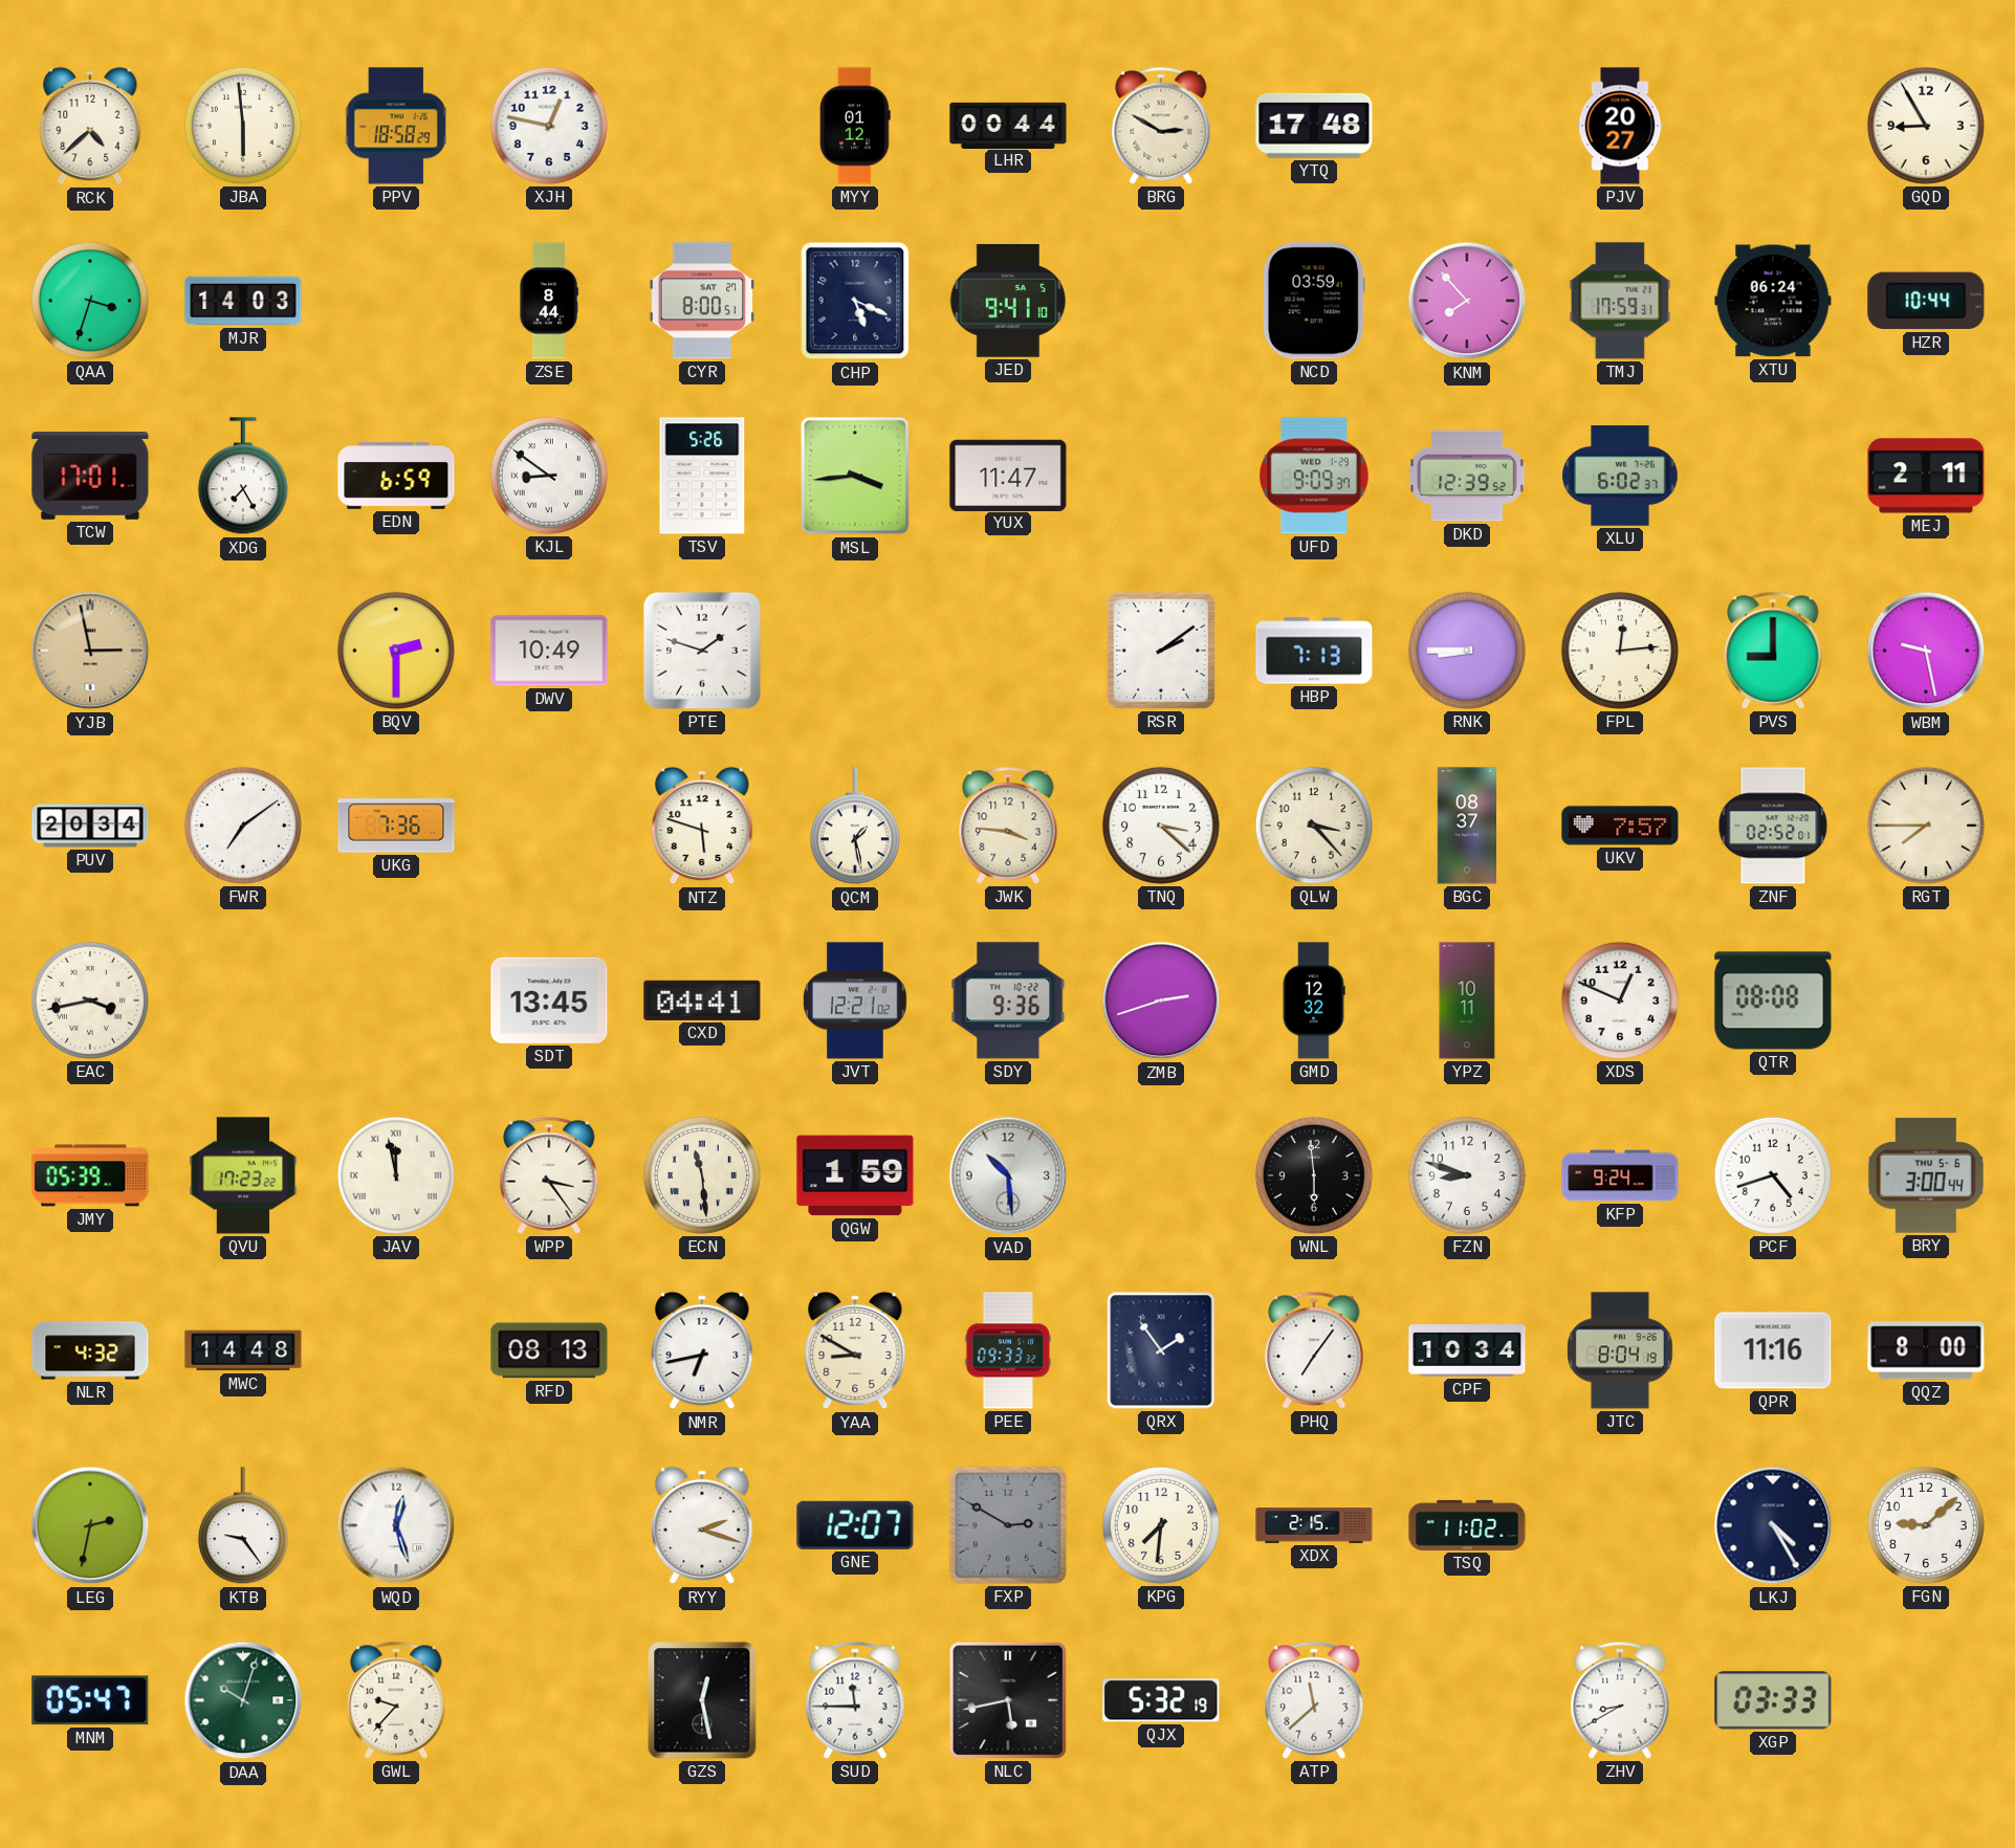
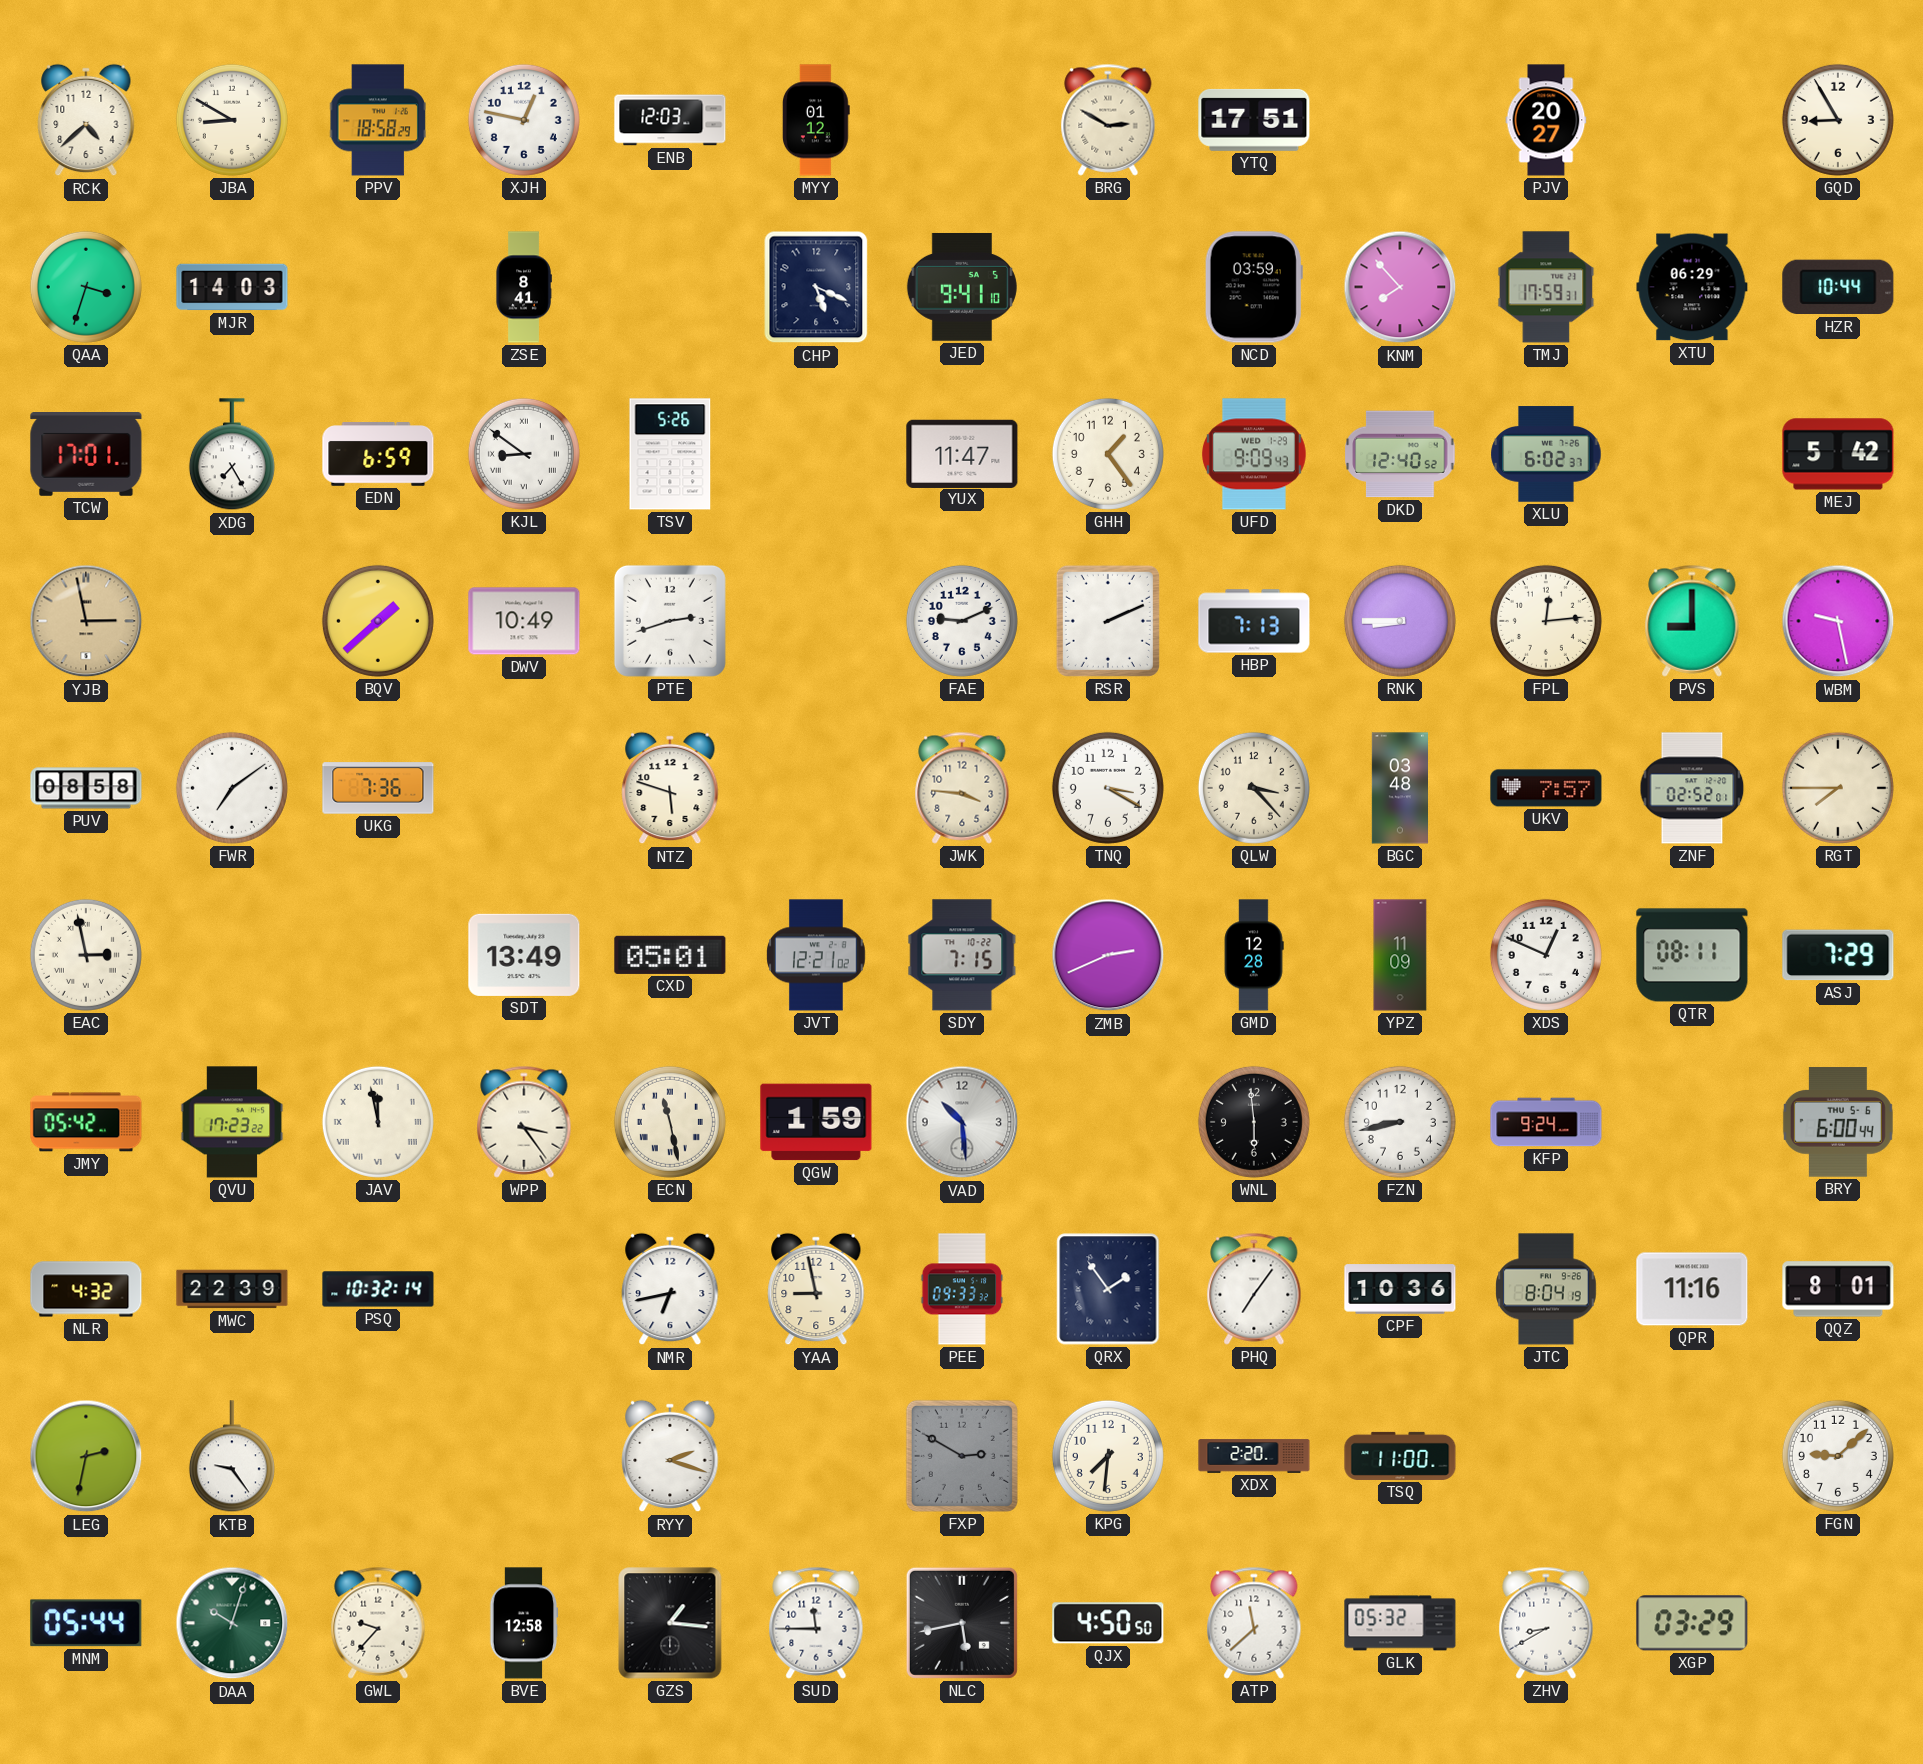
JBA: 5:59 -> 8:50 (232, 120)
ENB: none -> 12:03 (670, 120)
LHR: 00:44 -> none (1008, 125)
YTQ: 17:48 -> 17:51 (1254, 120)
ZSE: 8:44 -> 8:41 (524, 287)
CYR: 8:00 -> none (702, 301)
XTU: 06:24 -> 06:29 (1692, 287)
MSL: 3:44 -> none (855, 476)
GHH: none -> 1:24 (1108, 454)
UFD: 9:09:37 -> 9:09:43 (1254, 454)
DKD: 12:39 -> 12:40 (1400, 454)
MEJ: 2:11 -> 5:42 (1838, 454)
BQV: 2:30 -> 1:38 (378, 621)
PTE: 1:48 -> 2:42 (670, 621)
FAE: none -> 9:11 (962, 621)
RSR: 2:09 -> 2:11 (1108, 621)
PUV: 20:34 -> 08:58 (86, 788)
QCM: 1:28 -> none (855, 827)
TNQ: 3:22 -> 3:20 (1108, 788)
BGC: 08:37 -> 03:48 (1399, 788)
EAC: 3:43 -> 2:58 (86, 955)
SDT: 13:45 -> 13:49 (524, 955)
CXD: 04:41 -> 05:01 (670, 955)
SDY: 9:36 -> 7:15 (962, 955)
ZMB: 2:42 -> 2:41 (1108, 955)
GMD: 12:32 -> 12:28 (1254, 955)
YPZ: 10:11 -> 11:09 (1400, 955)
QTR: 08:08 -> 08:11 (1692, 955)
ASJ: none -> 7:29 (1838, 955)
JMY: 05:39 -> 05:42 (86, 1122)
ECN: 11:29 -> 11:28 (670, 1122)
FZN: 8:48 -> 8:43 (1400, 1122)
PCF: 4:42 -> none (1773, 1175)
BRY: 3:00 -> 6:00 (1838, 1122)
MWC: 14:48 -> 22:39 (232, 1289)
PSQ: none -> 10:32 (378, 1289)
RFD: 08:13 -> none (549, 1350)
YAA: 8:50 -> 8:58 (816, 1289)
CPF: 10:34 -> 10:36 (1400, 1289)
QQZ: 8:00 -> 8:01 (1838, 1289)
WQD: 12:27 -> none (396, 1525)
GNE: 12:07 -> none (855, 1525)
XDX: 2:15 -> 2:20 (1254, 1456)
TSQ: 11:02 -> 11:00 (1400, 1456)
LKJ: 4:25 -> none (1773, 1525)
MNM: 05:47 -> 05:44 (86, 1623)
BVE: none -> 12:58 (524, 1623)
GZS: 12:28 -> 1:16 (670, 1623)
QJX: 5:32 -> 4:50 (1108, 1623)
GLK: none -> 05:32 (1400, 1623)
XGP: 03:33 -> 03:29 (1692, 1623)
